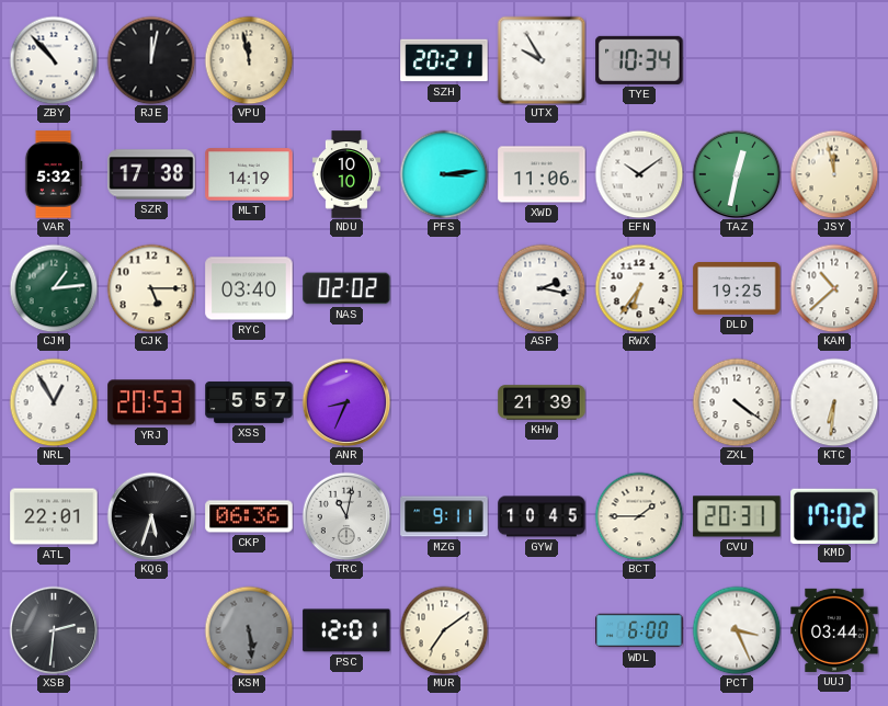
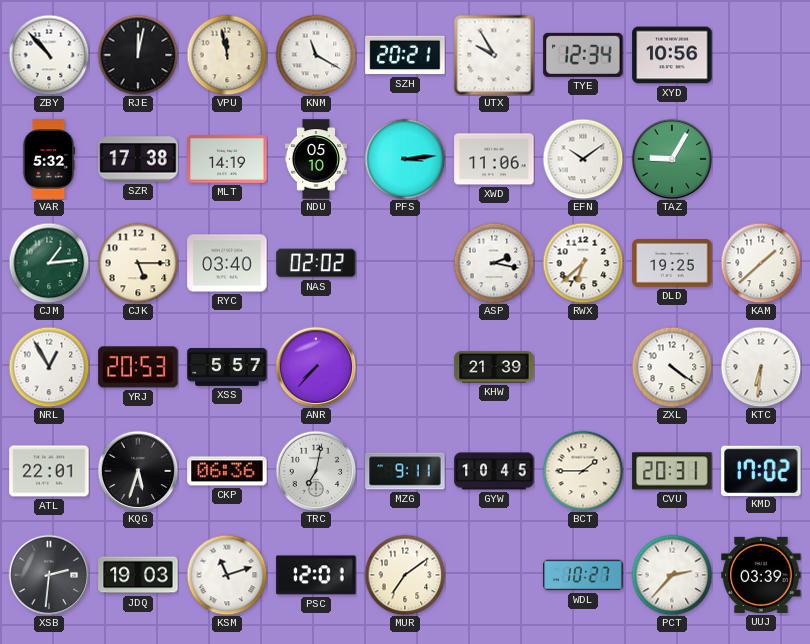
KNM: none -> 11:20 (316, 55)
TYE: 10:34 -> 12:34 (583, 55)
XYD: none -> 10:56 (672, 55)
NDU: 10:10 -> 05:10 (316, 159)
TAZ: 12:32 -> 9:05 (672, 159)
JSY: 11:58 -> none (834, 174)
RWX: 6:36 -> 6:38 (583, 263)
KAM: 10:38 -> 1:38 (761, 263)
ANR: 8:34 -> 7:37 (316, 367)
TRC: 11:02 -> 7:02 (316, 471)
JDQ: none -> 19:03 (138, 575)
KSM: 5:29 -> 11:12 (227, 575)
KSM dial: grey -> white (227, 575)
WDL: 6:00 -> 10:27 (583, 575)
PCT: 3:26 -> 2:37 (672, 575)
UUJ: 03:44 -> 03:39 (761, 575)
